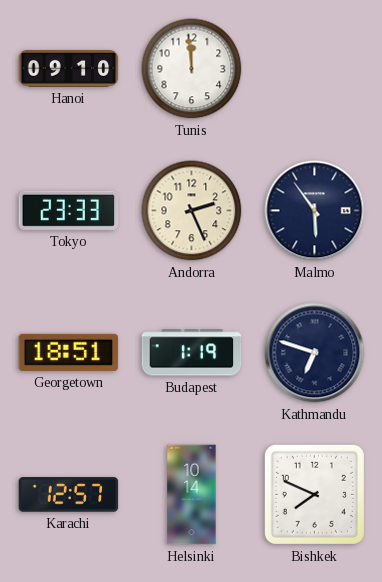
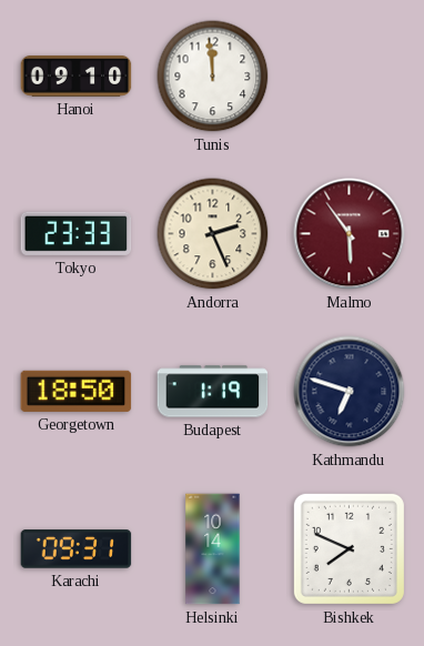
Malmo dial: navy -> burgundy (350, 234)
Georgetown: 18:51 -> 18:50 (77, 391)
Karachi: 12:57 -> 09:31 (77, 549)
